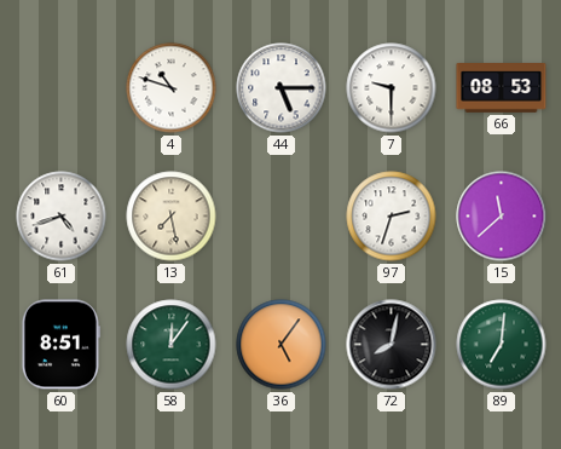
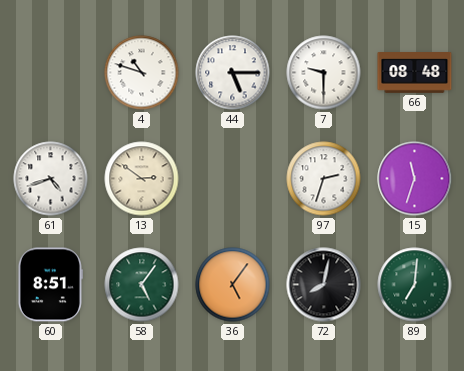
66: 08:53 -> 08:48 (415, 73)
13: 7:28 -> 2:51 (142, 179)
15: 11:38 -> 11:33 (415, 179)
58: 12:06 -> 5:06 (142, 285)
